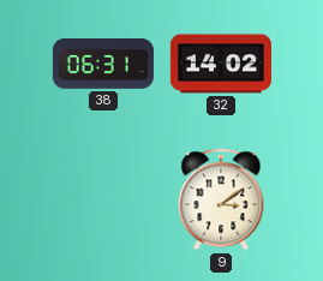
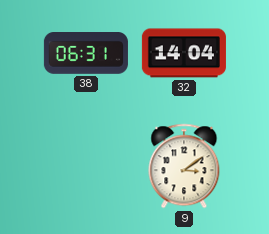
32: 14:02 -> 14:04 (184, 53)
